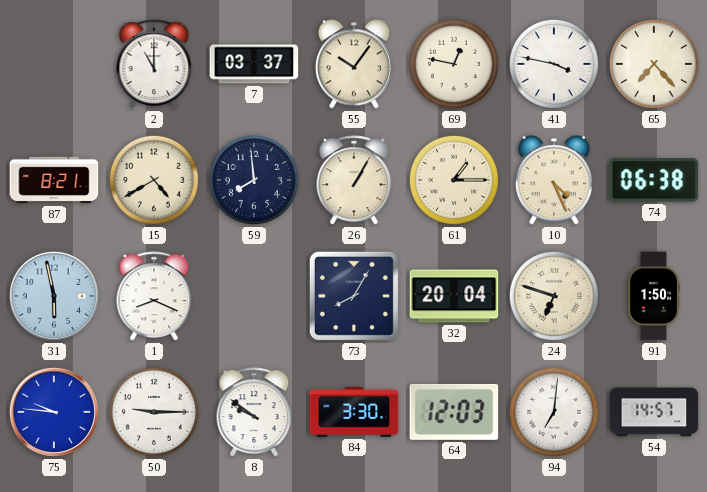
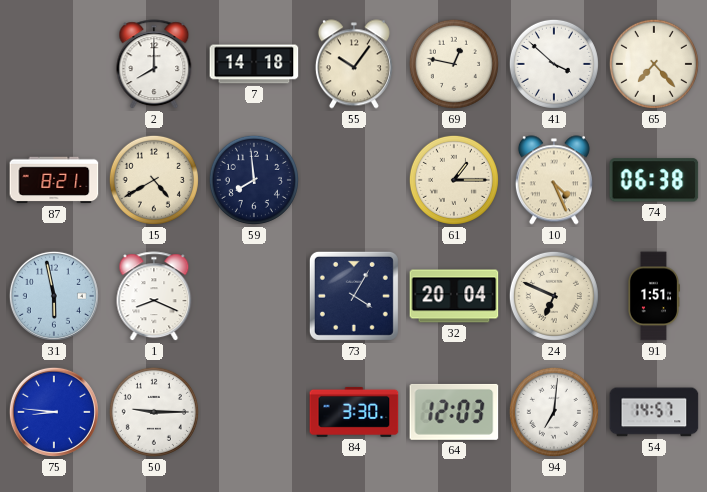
2: 11:00 -> 8:00 (154, 65)
7: 03:37 -> 14:18 (254, 64)
41: 3:47 -> 3:52 (554, 64)
26: 1:05 -> none (354, 181)
73: 8:05 -> 4:05 (354, 296)
24: 6:48 -> 6:49 (554, 296)
91: 1:50 -> 1:51 (653, 296)
75: 9:46 -> 8:46 (54, 412)
8: 9:51 -> none (254, 413)
